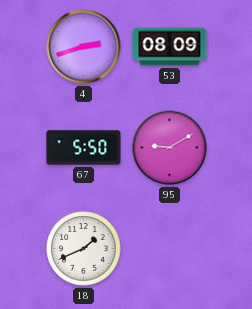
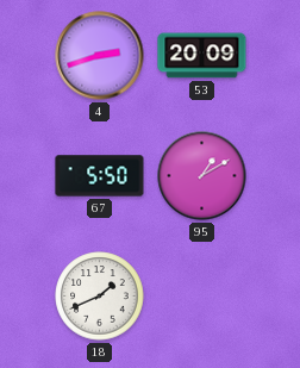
53: 08:09 -> 20:09 (202, 56)
95: 9:10 -> 1:10 (202, 176)
